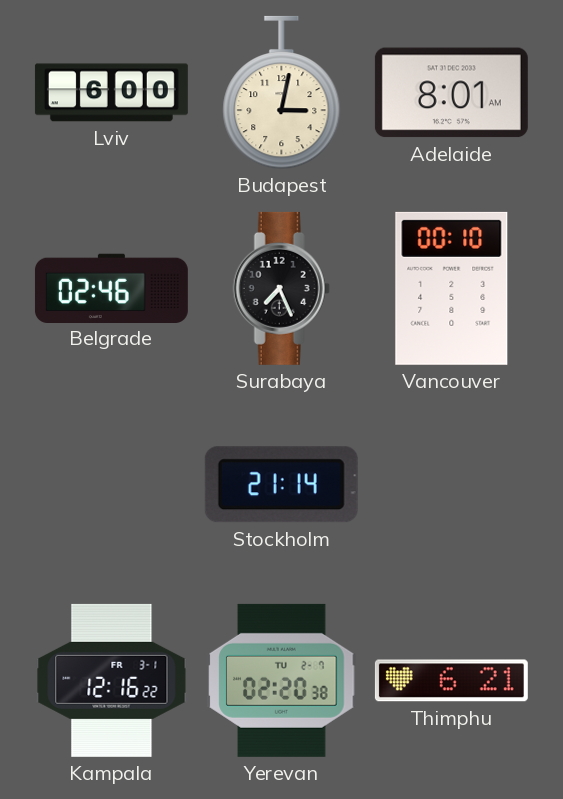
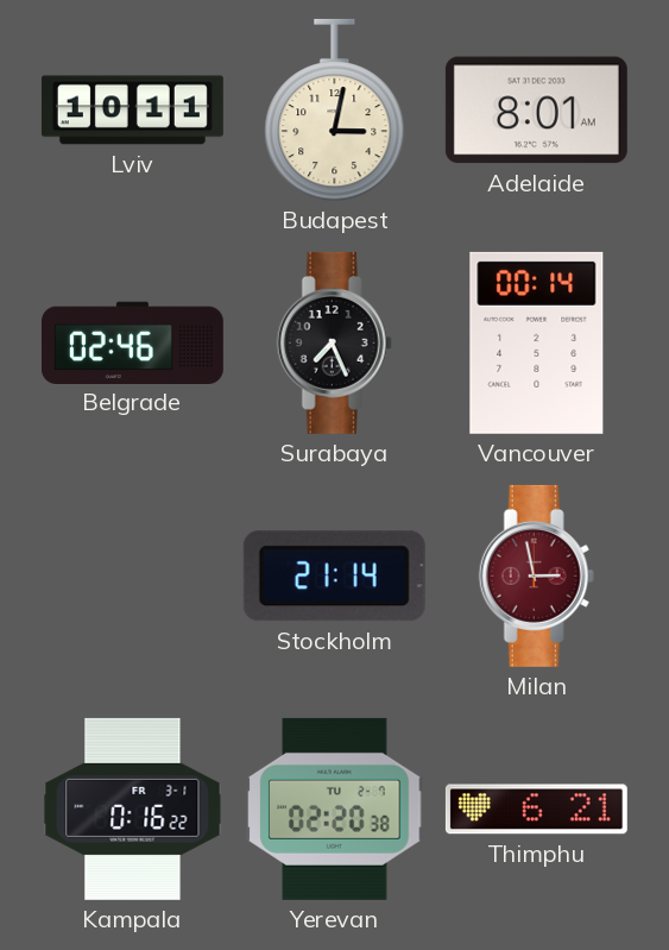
Lviv: 6:00 -> 10:11 (132, 111)
Vancouver: 00:10 -> 00:14 (537, 342)
Milan: none -> 2:58 (536, 575)
Kampala: 12:16 -> 0:16 (133, 809)
